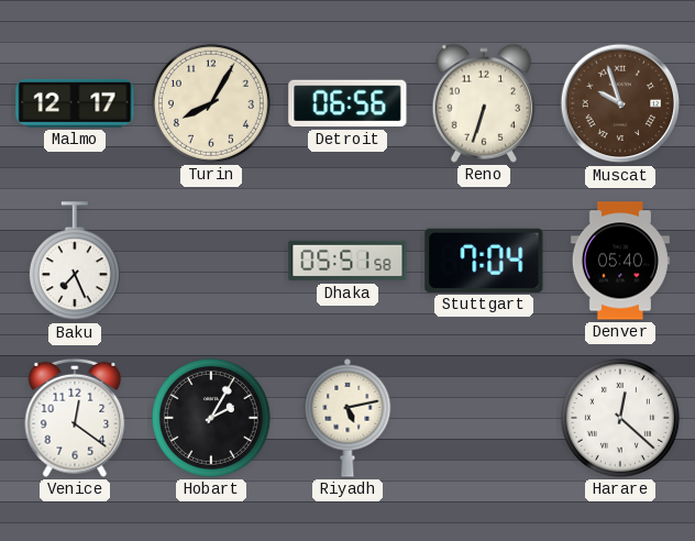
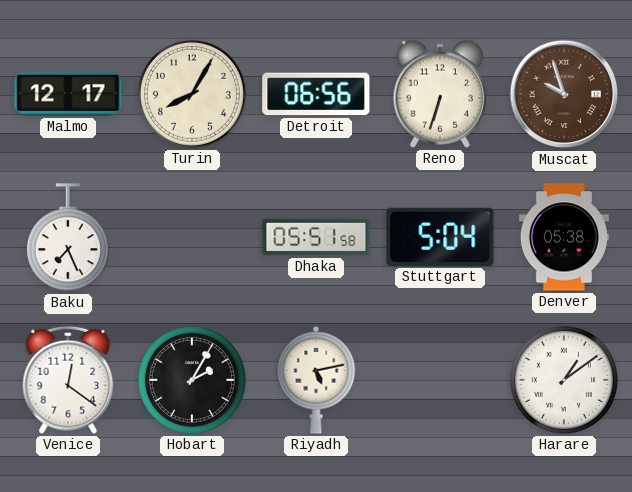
Stuttgart: 7:04 -> 5:04 (440, 237)
Denver: 05:40 -> 05:38 (564, 237)
Harare: 12:22 -> 1:09 (564, 380)
